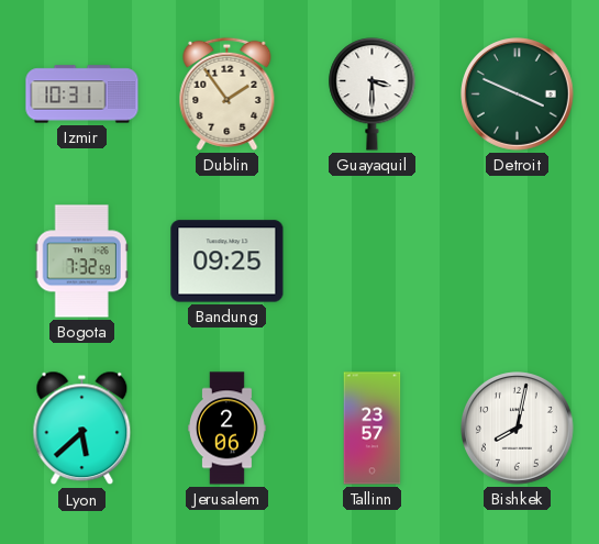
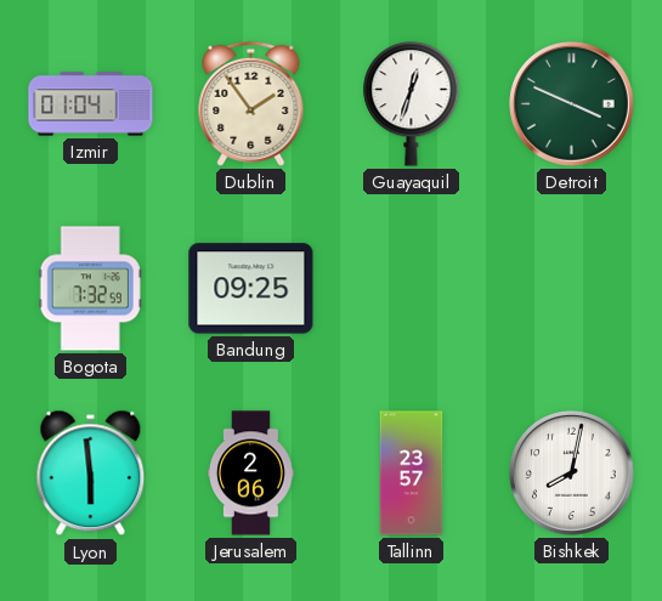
Izmir: 10:31 -> 01:04 (91, 104)
Guayaquil: 3:30 -> 12:33 (412, 104)
Lyon: 5:38 -> 5:59 (91, 474)
